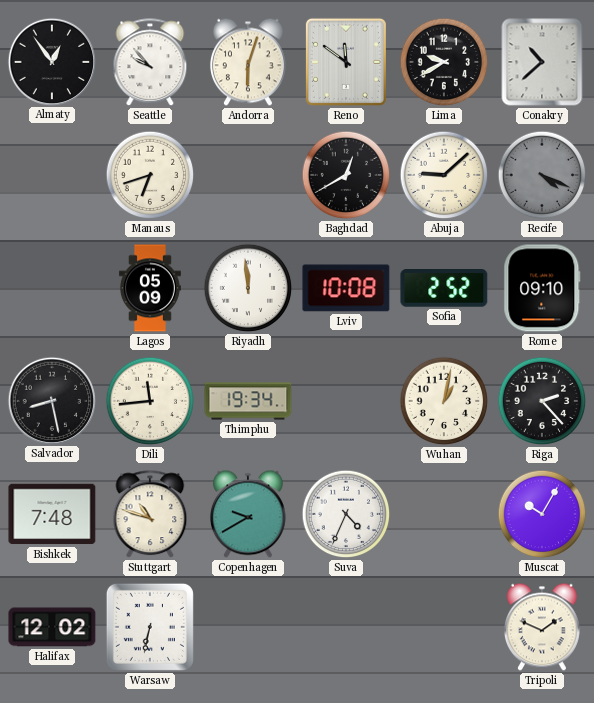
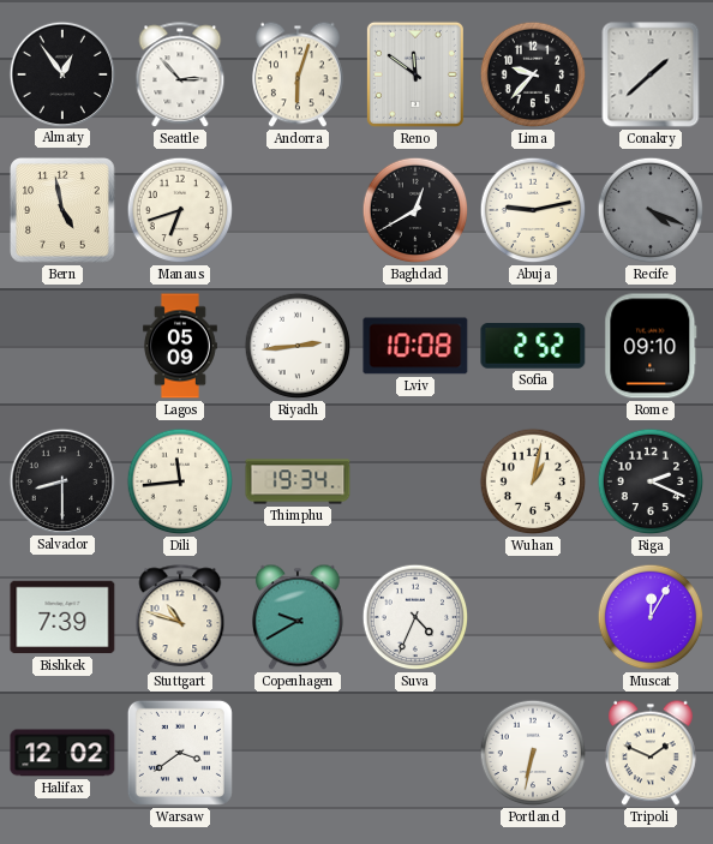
Seattle: 9:53 -> 2:53 (180, 76)
Lima: 9:40 -> 9:37 (533, 74)
Conakry: 10:38 -> 1:38 (651, 74)
Bern: none -> 4:58 (62, 210)
Abuja: 9:08 -> 9:13 (533, 210)
Riyadh: 11:59 -> 2:44 (298, 346)
Salvador: 8:28 -> 8:30 (61, 480)
Riga: 2:23 -> 2:19 (651, 481)
Bishkek: 7:48 -> 7:39 (62, 617)
Muscat: 10:05 -> 12:05 (651, 617)
Warsaw: 6:32 -> 3:39 (180, 753)
Portland: none -> 6:32 (533, 753)
